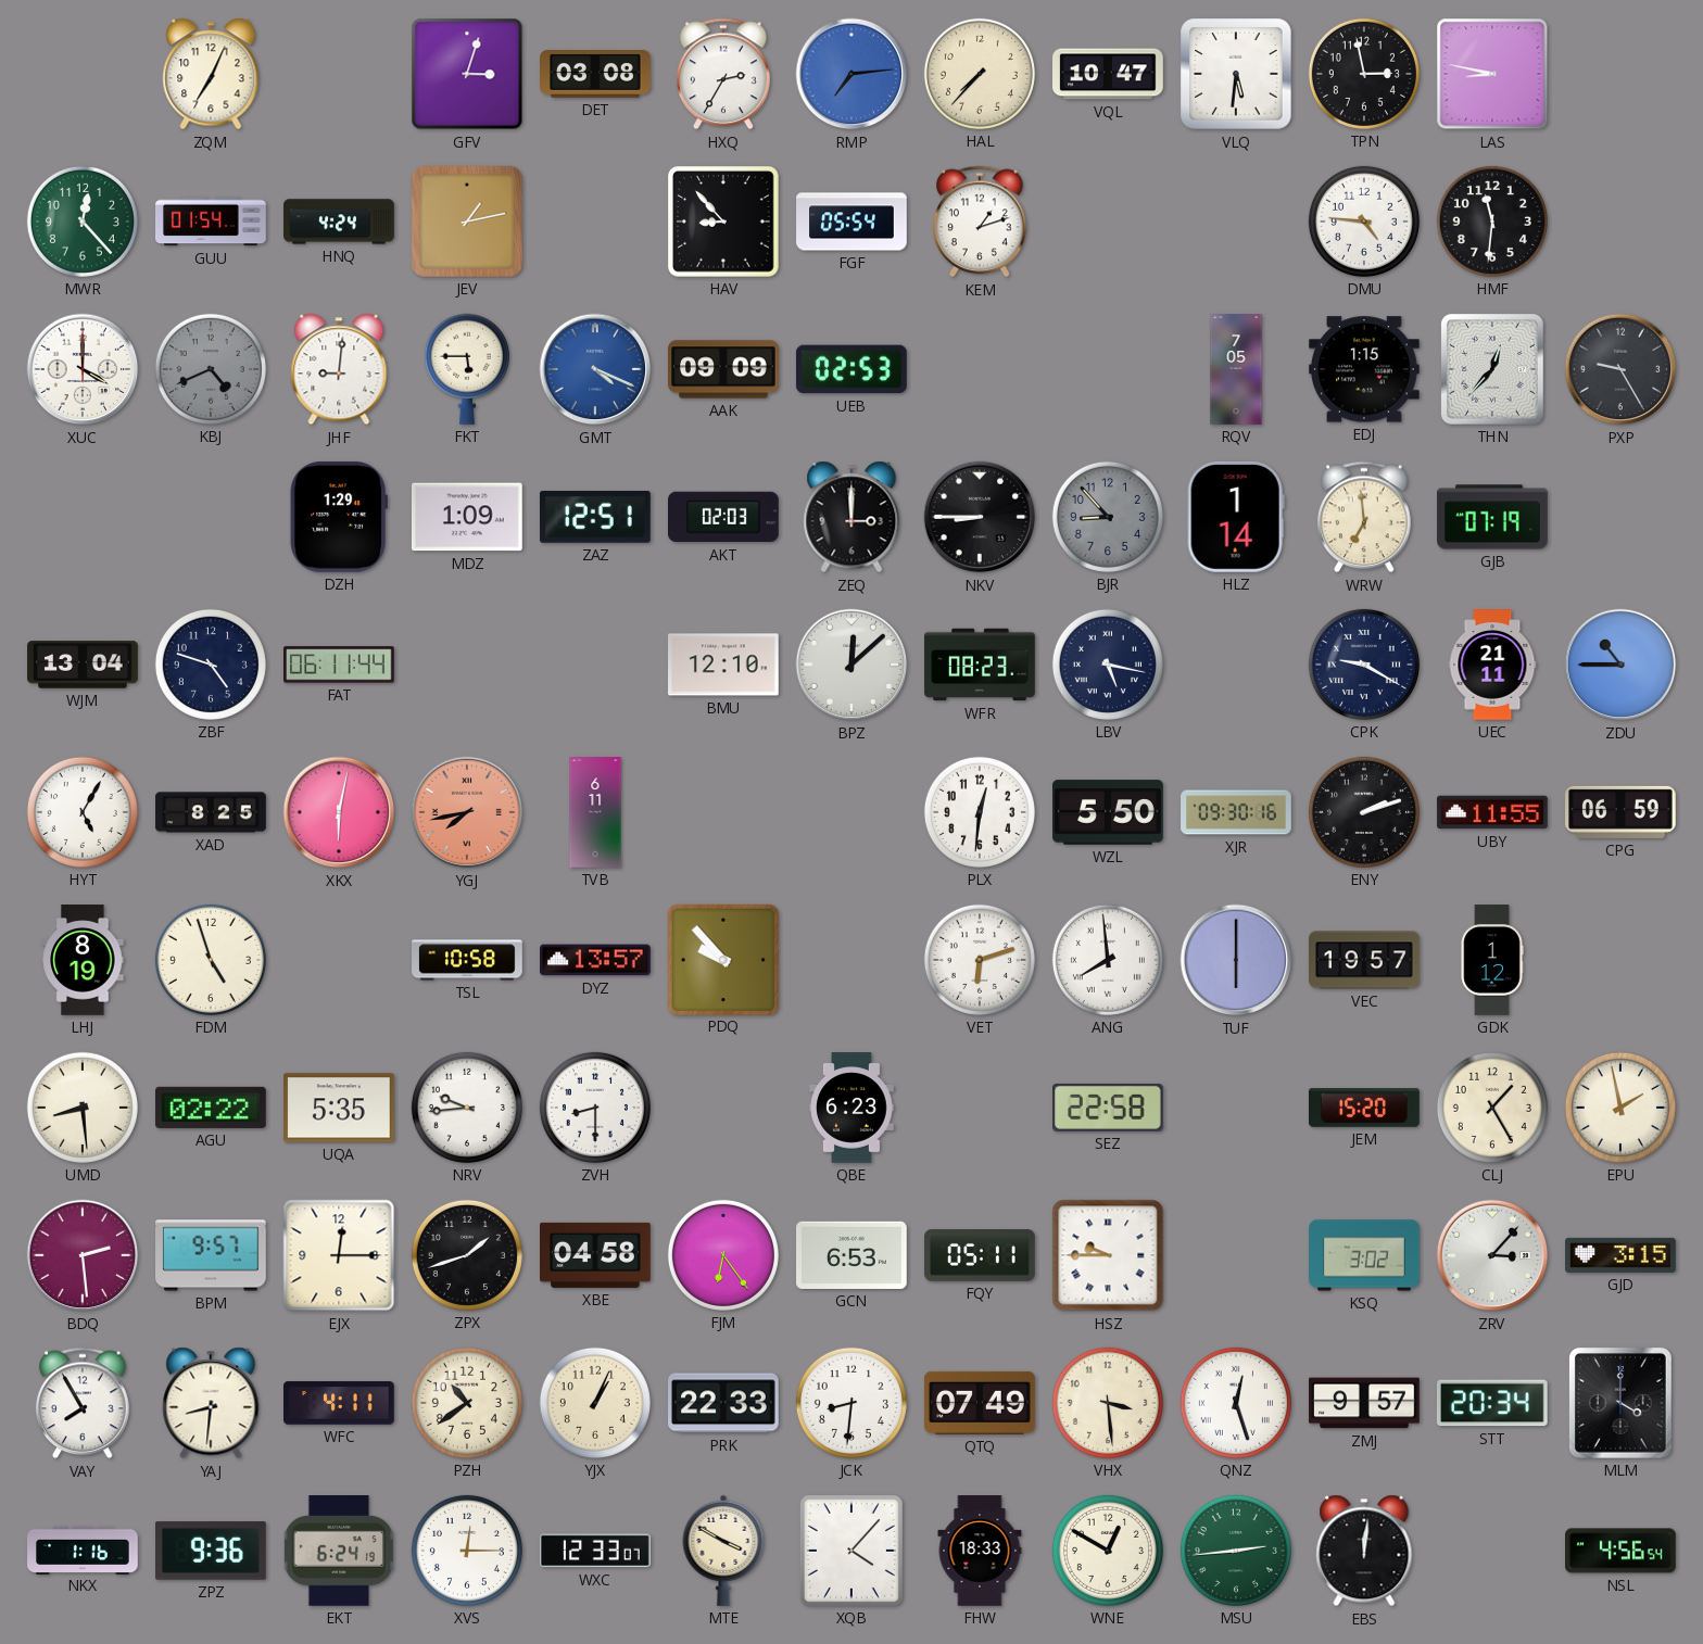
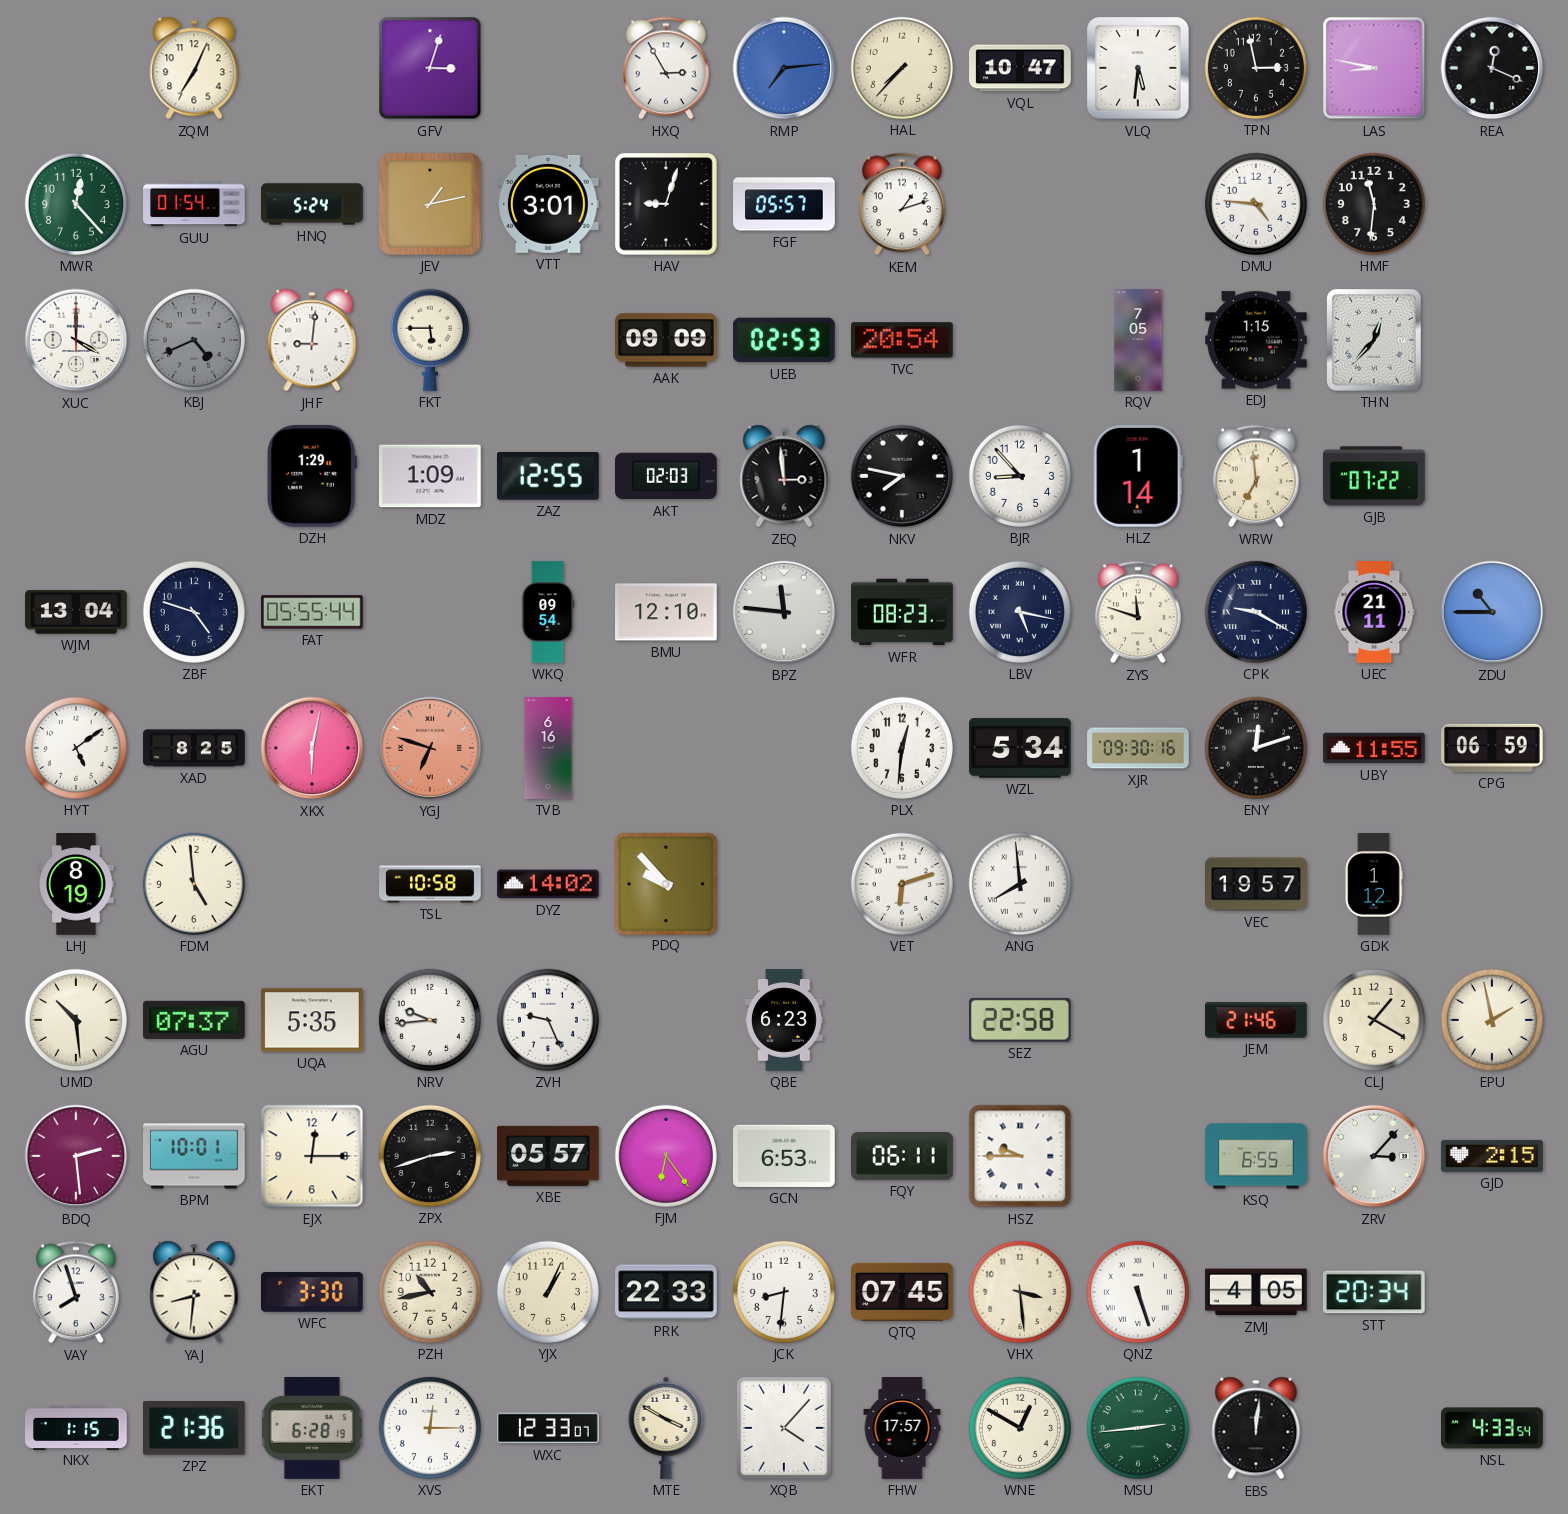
DET: 03:08 -> none (596, 75)
HXQ: 2:35 -> 2:55 (667, 68)
REA: none -> 12:19 (1492, 68)
HNQ: 4:24 -> 5:24 (312, 204)
VTT: none -> 3:01 (549, 204)
HAV: 8:53 -> 9:03 (667, 205)
FGF: 05:54 -> 05:57 (784, 204)
GMT: 4:19 -> none (595, 369)
TVC: none -> 20:54 (903, 340)
PXP: 9:25 -> none (1620, 369)
ZAZ: 12:51 -> 12:55 (548, 477)
ZEQ: 3:00 -> 2:59 (784, 476)
NKV: 8:45 -> 7:47 (902, 476)
BJR dial: grey -> white (1020, 476)
GJB: 07:19 -> 07:22 (1374, 476)
FAT: 06:11 -> 05:55 (313, 612)
WKQ: none -> 09:54 (548, 612)
BPZ: 12:08 -> 11:46 (784, 612)
ZYS: none -> 11:48 (1139, 612)
HYT: 5:05 -> 5:09 (76, 748)
YGJ: 7:43 -> 6:48 (430, 748)
TVB: 6:11 -> 6:16 (548, 748)
WZL: 5:50 -> 5:34 (1021, 748)
ENY: 2:12 -> 12:12 (1256, 748)
FDM: 4:57 -> 4:59 (194, 884)
DYZ: 13:57 -> 14:02 (548, 884)
TUF: 6:00 -> none (1236, 960)
UMD: 8:29 -> 10:29 (76, 1020)
AGU: 02:22 -> 07:37 (195, 1020)
ZVH: 8:30 -> 9:26 (548, 1020)
JEM: 15:20 -> 21:46 (1257, 1020)
CLJ: 1:25 -> 1:20 (1374, 1020)
BPM: 9:57 -> 10:01 (195, 1156)
ZPX: 1:42 -> 2:42 (430, 1156)
XBE: 04:58 -> 05:57 (549, 1156)
FQY: 05:11 -> 06:11 (902, 1157)
KSQ: 3:02 -> 6:55 (1256, 1156)
GJD: 3:15 -> 2:15 (1492, 1156)
VAY: 7:55 -> 7:57 (77, 1292)
WFC: 4:11 -> 3:30 (313, 1292)
PZH: 10:39 -> 10:43 (430, 1292)
QTQ: 07:49 -> 07:45 (903, 1292)
QNZ: 12:27 -> 5:27 (1138, 1292)
ZMJ: 9:57 -> 4:05 (1256, 1292)
MLM: 4:00 -> none (1622, 1404)
NKX: 1:16 -> 1:15 (76, 1427)
ZPZ: 9:36 -> 21:36 (195, 1428)
EKT: 6:24 -> 6:28 (312, 1429)
FHW: 18:33 -> 17:57 (902, 1428)
NSL: 4:56 -> 4:33 (1493, 1428)
